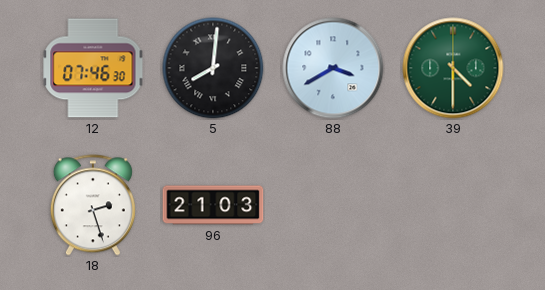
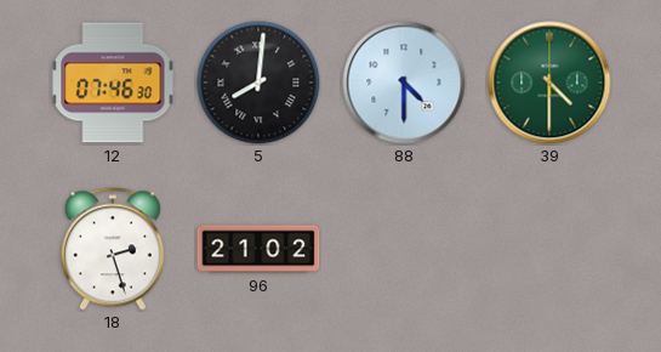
88: 3:40 -> 4:30 (404, 83)
96: 21:03 -> 21:02 (258, 249)
